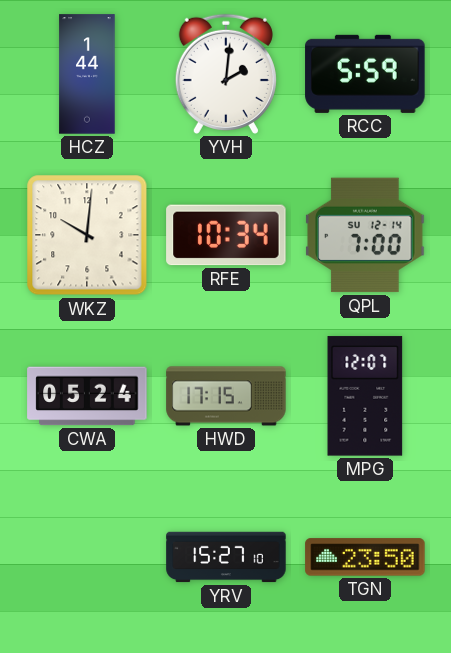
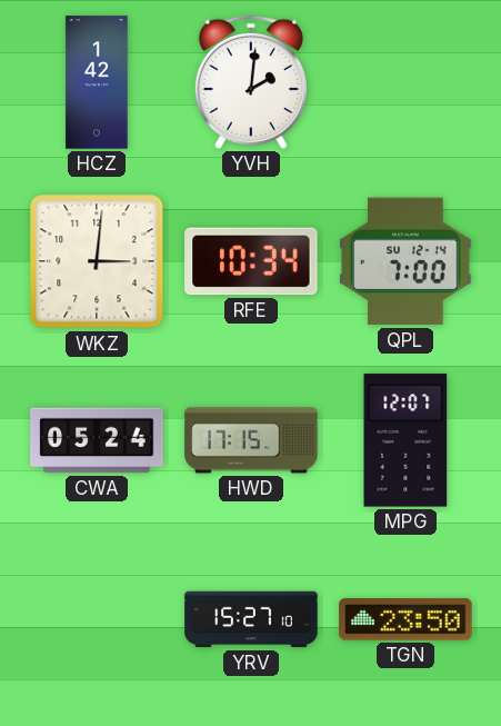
HCZ: 1:44 -> 1:42 (97, 82)
RCC: 5:59 -> none (365, 74)
WKZ: 10:01 -> 3:01 (97, 261)
